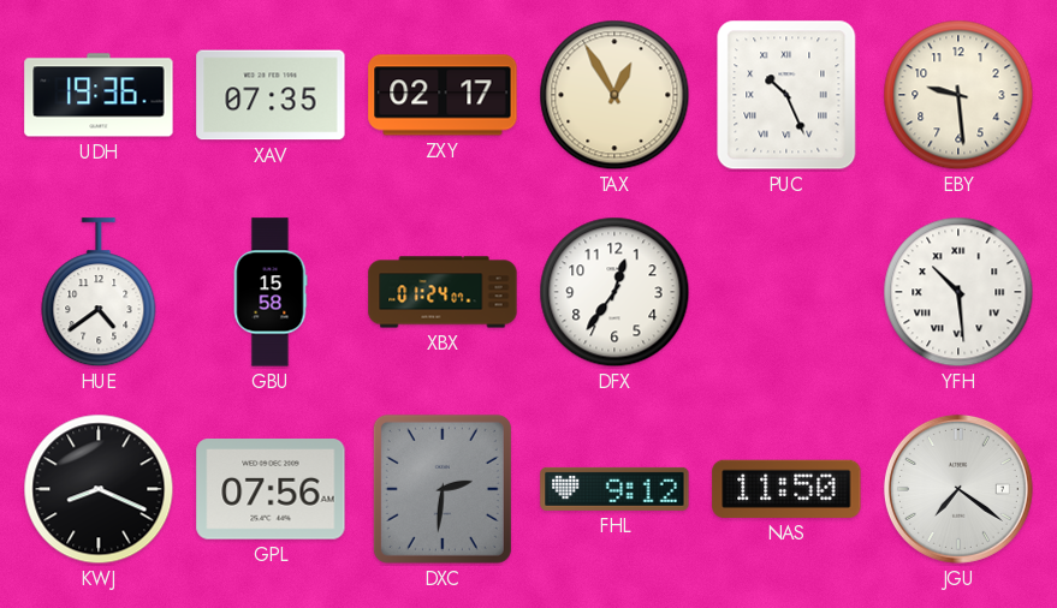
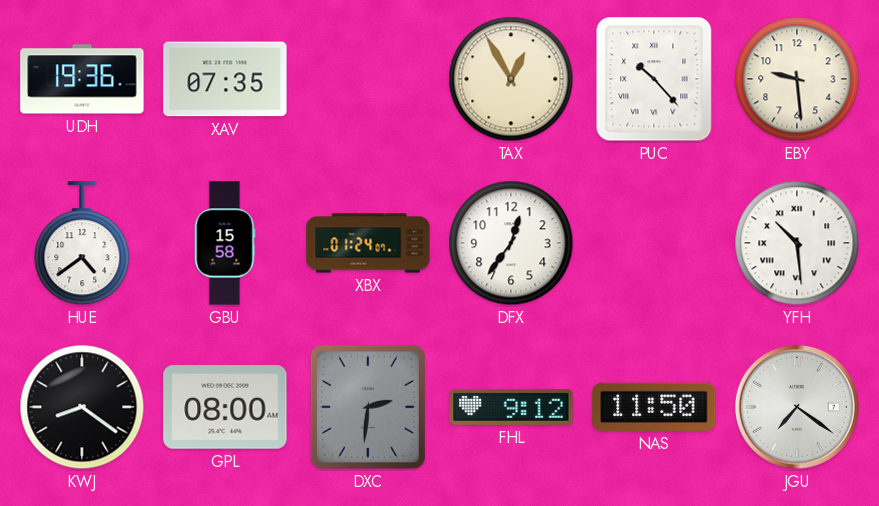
ZXY: 02:17 -> none (443, 95)
PUC: 10:26 -> 10:23 (654, 79)
KWJ: 8:19 -> 8:21 (82, 407)
GPL: 07:56 -> 08:00 (225, 407)
